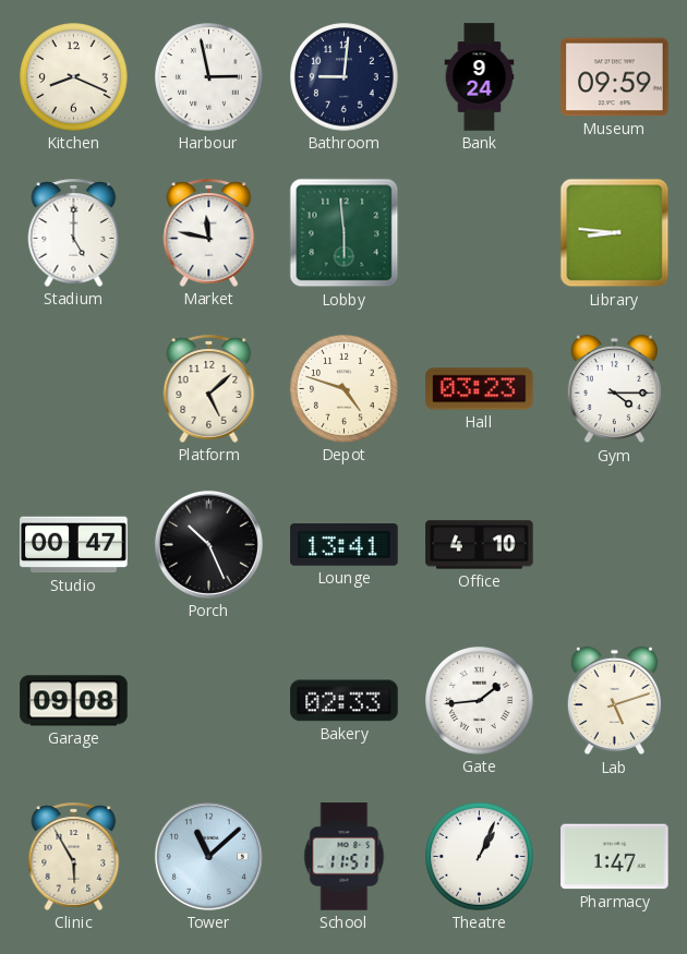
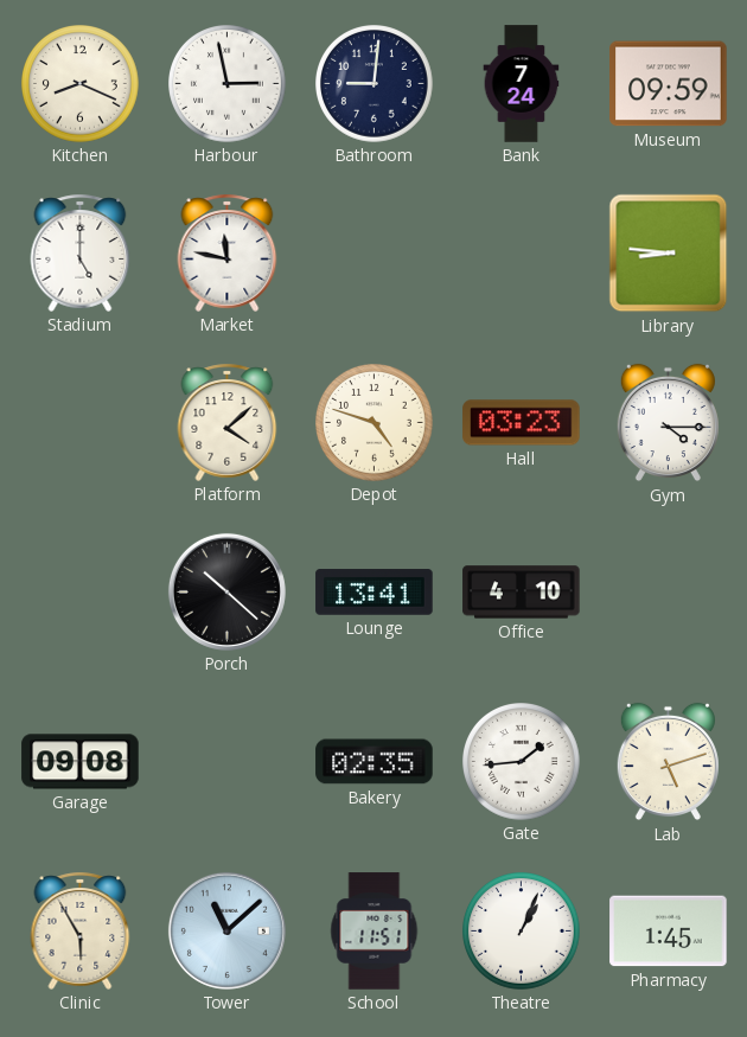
Bank: 9:24 -> 7:24 (522, 84)
Lobby: 5:59 -> none (345, 233)
Platform: 5:08 -> 4:08 (228, 422)
Studio: 00:47 -> none (74, 545)
Porch: 10:26 -> 10:22 (226, 591)
Bakery: 02:33 -> 02:35 (375, 762)
Pharmacy: 1:47 -> 1:45 (669, 932)
